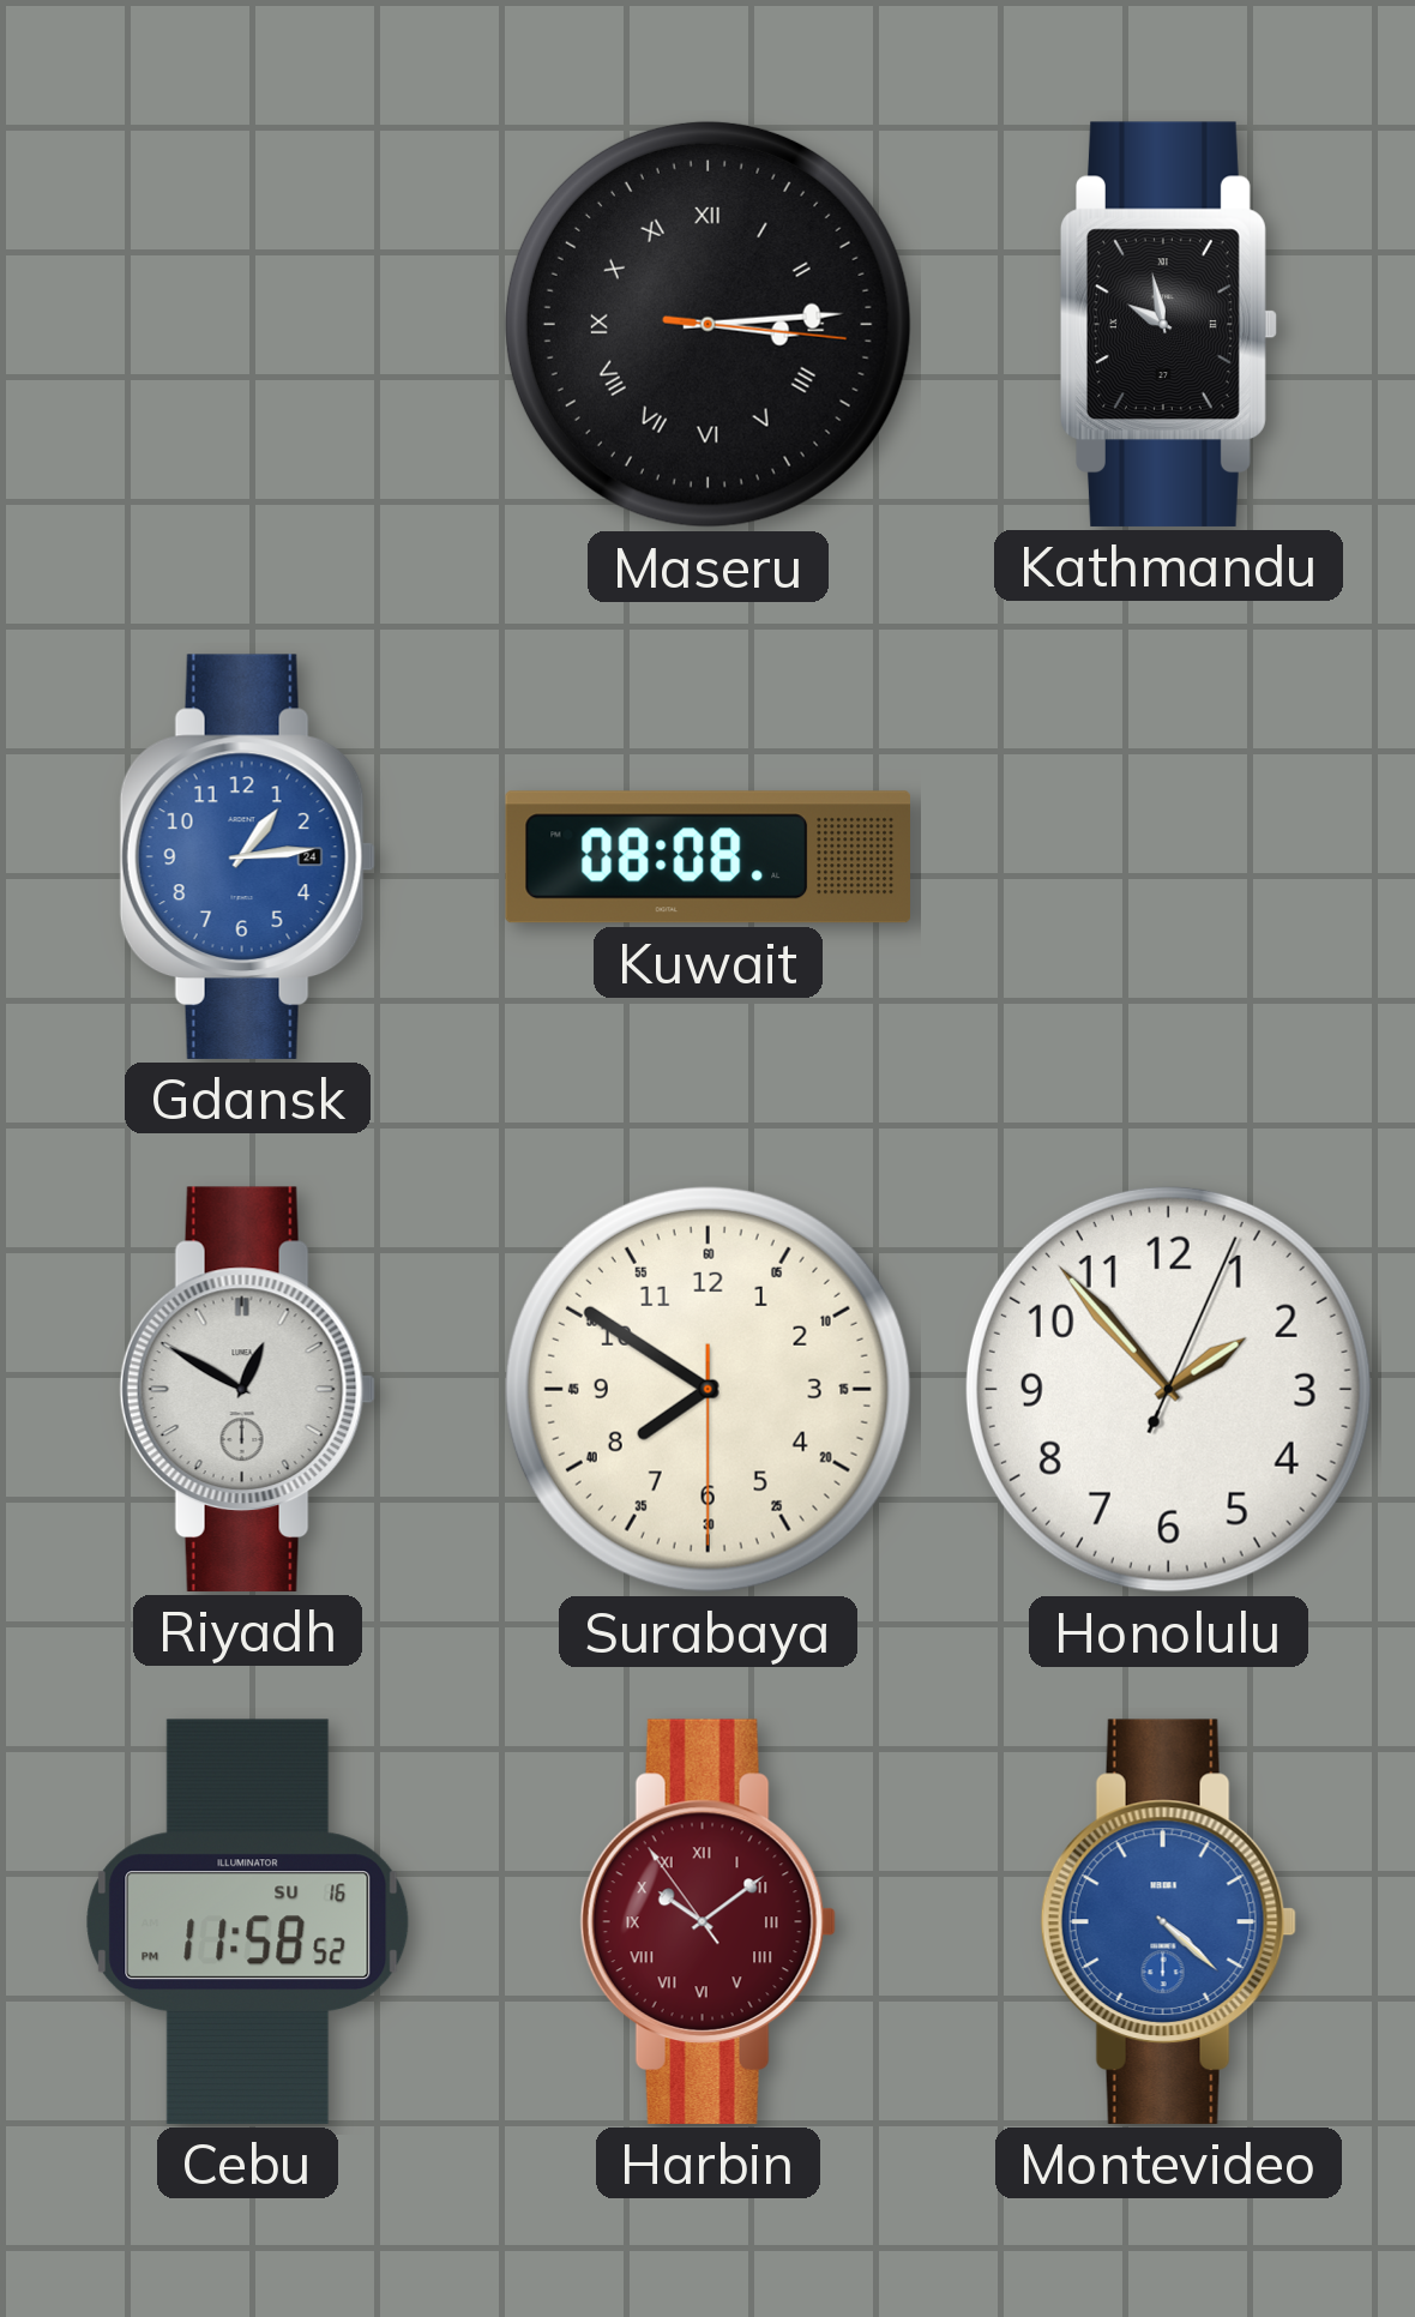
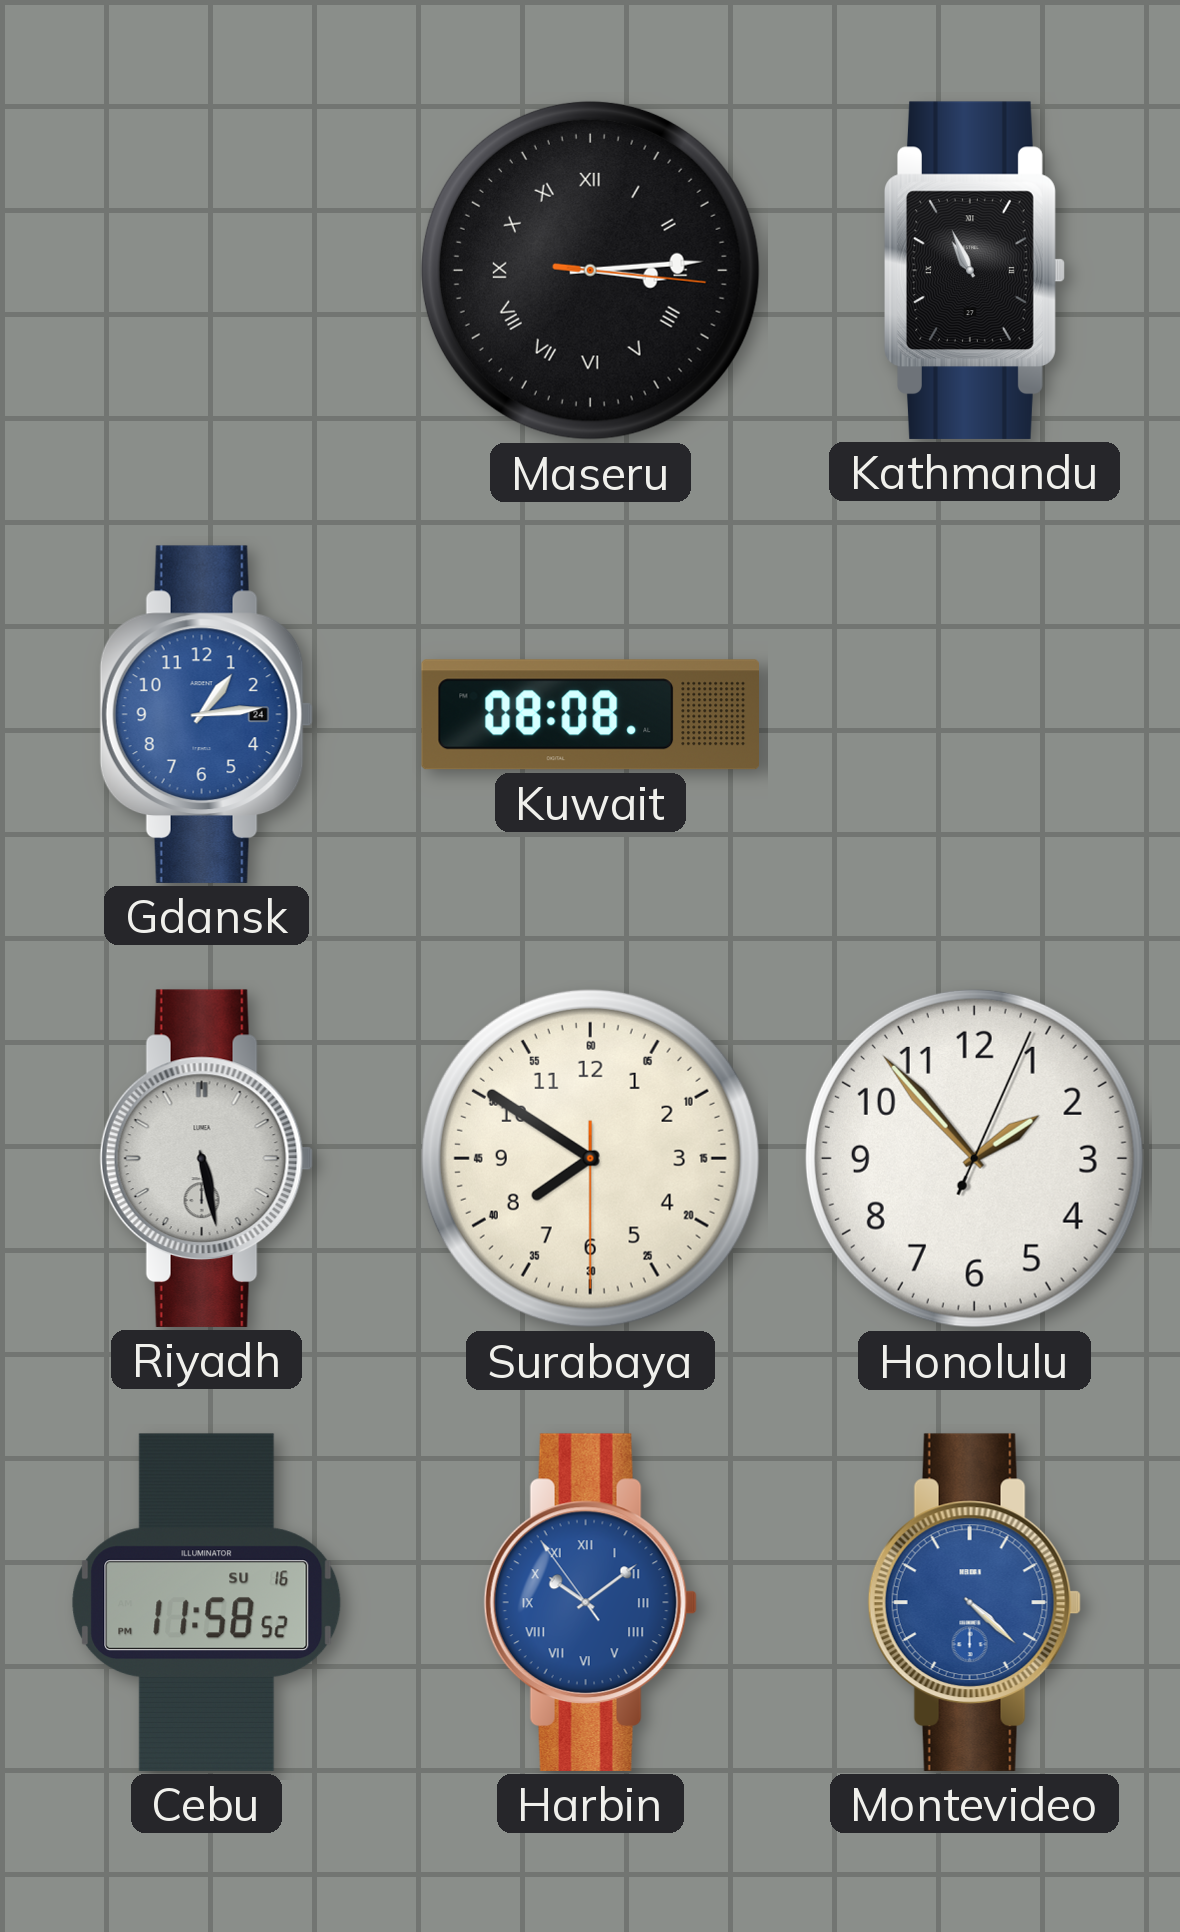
Kathmandu: 9:58 -> 10:56 (975, 270)
Riyadh: 12:50 -> 5:28 (206, 1158)
Harbin dial: burgundy -> blue (590, 1602)
